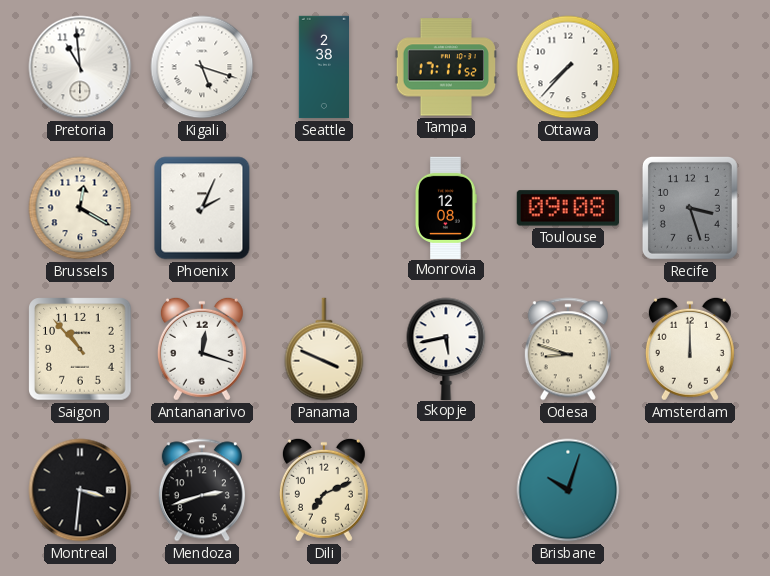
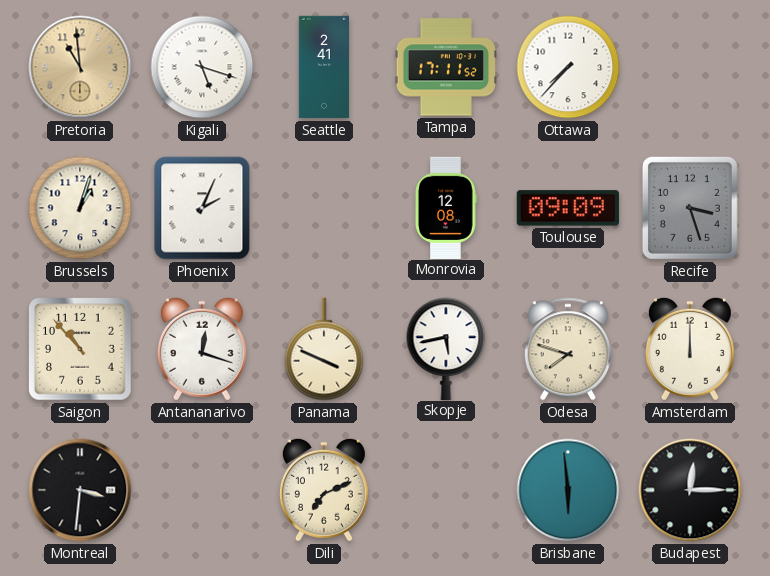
Pretoria dial: white -> champagne (80, 67)
Seattle: 2:38 -> 2:41 (323, 67)
Brussels: 12:20 -> 1:03 (80, 208)
Toulouse: 09:08 -> 09:09 (568, 208)
Odesa: 8:48 -> 7:48 (568, 349)
Mendoza: 2:42 -> none (202, 490)
Brisbane: 10:03 -> 5:59 (568, 490)
Budapest: none -> 12:15 (690, 490)
